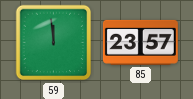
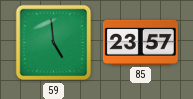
59: 11:59 -> 4:59 (54, 43)
